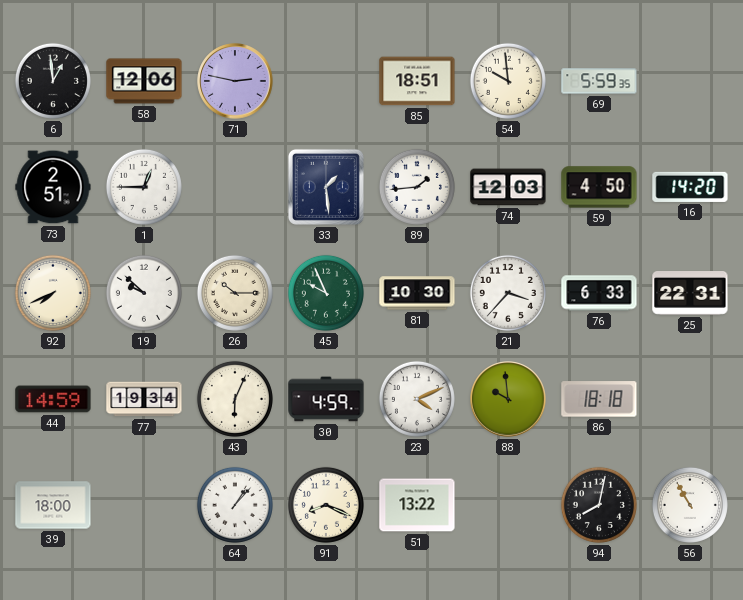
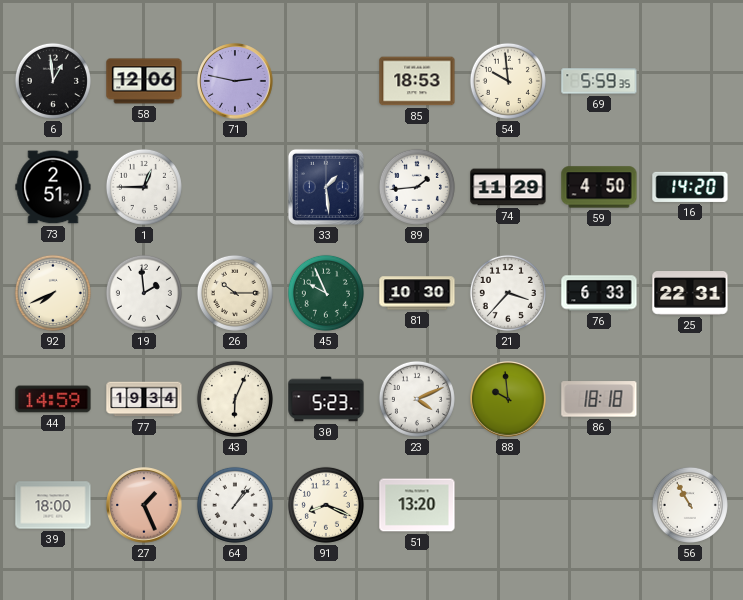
85: 18:51 -> 18:53 (417, 81)
74: 12:03 -> 11:29 (508, 187)
19: 9:52 -> 1:59 (144, 293)
30: 4:59 -> 5:23 (326, 399)
27: none -> 1:26 (144, 505)
51: 13:22 -> 13:20 (417, 505)
94: 8:02 -> none (599, 505)
